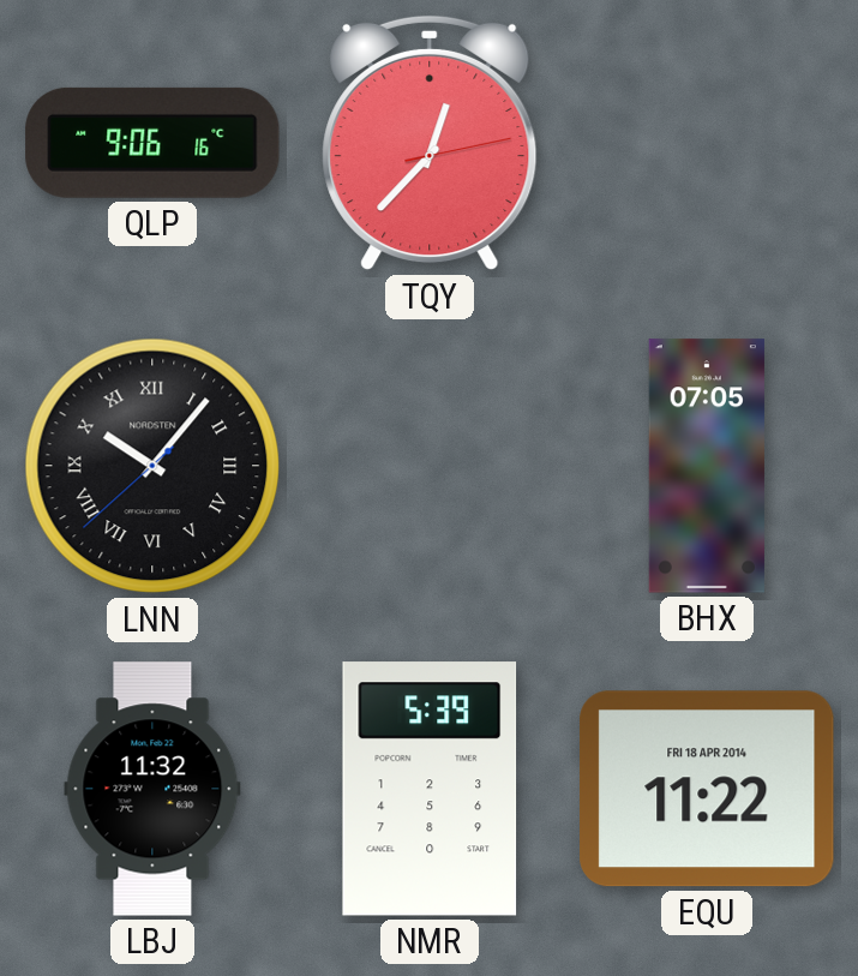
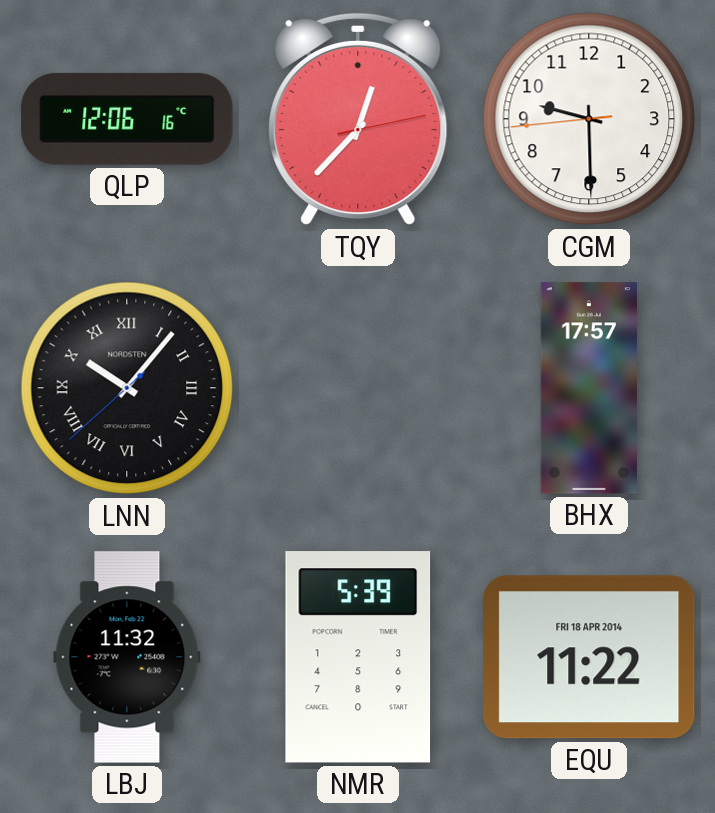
QLP: 9:06 -> 12:06 (127, 119)
CGM: none -> 9:29 (589, 119)
BHX: 07:05 -> 17:57 (589, 388)
